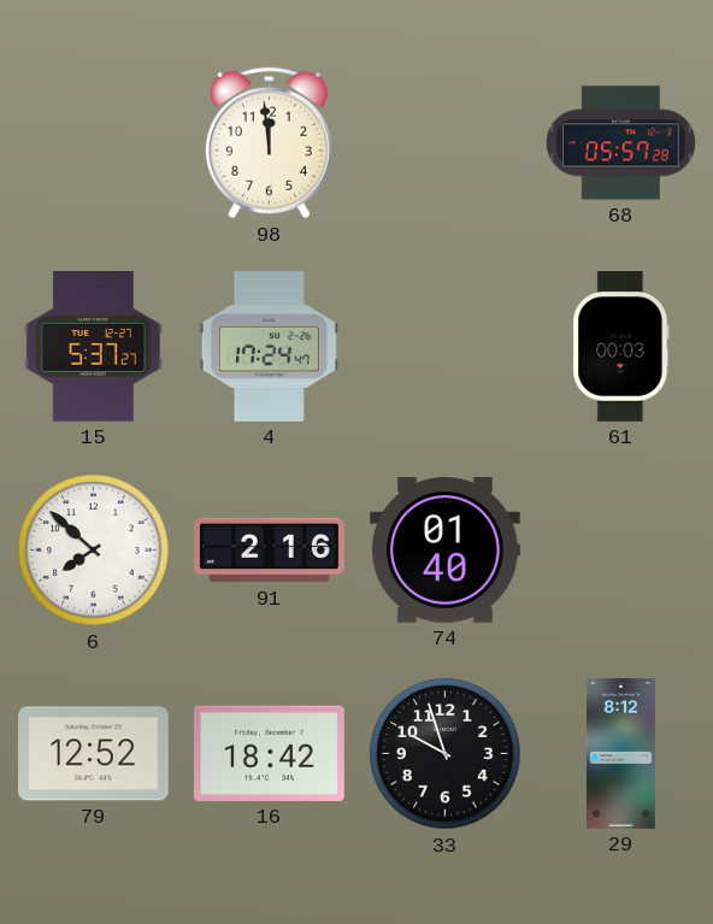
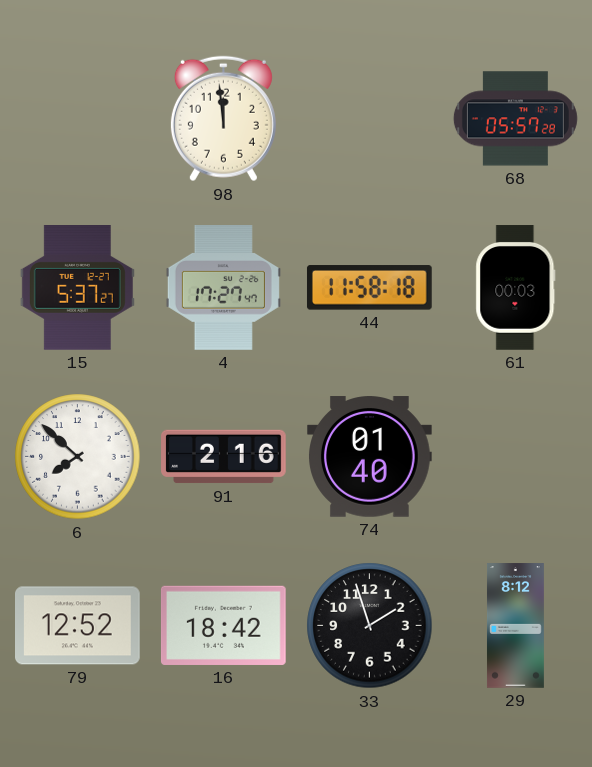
4: 17:24 -> 17:27 (223, 288)
44: none -> 11:58 (369, 288)
33: 9:57 -> 1:57 (370, 626)
